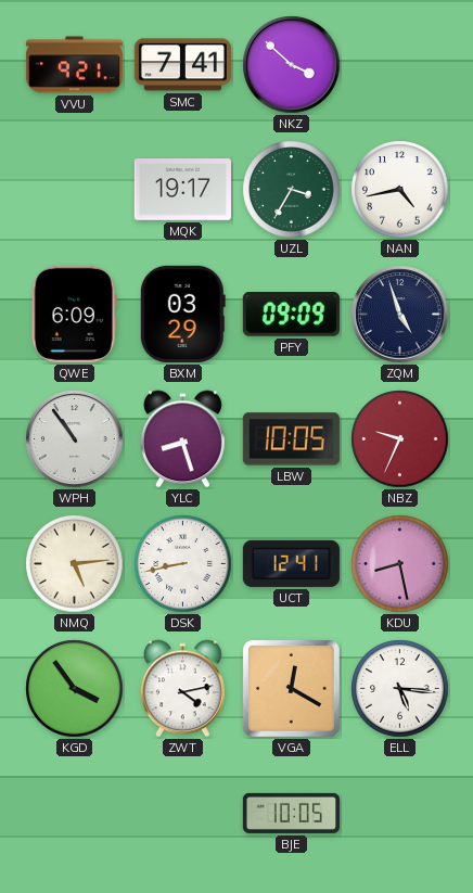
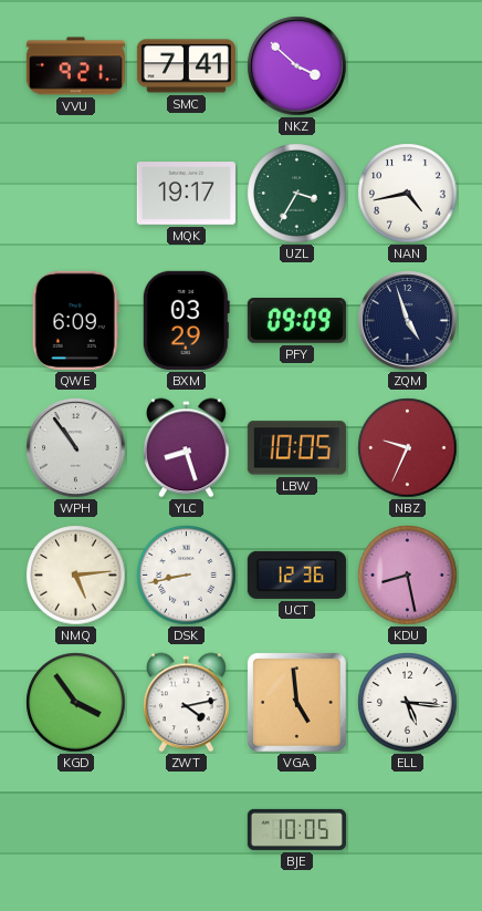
UCT: 12:41 -> 12:36 (296, 574)
VGA: 12:20 -> 4:59 (297, 703)
